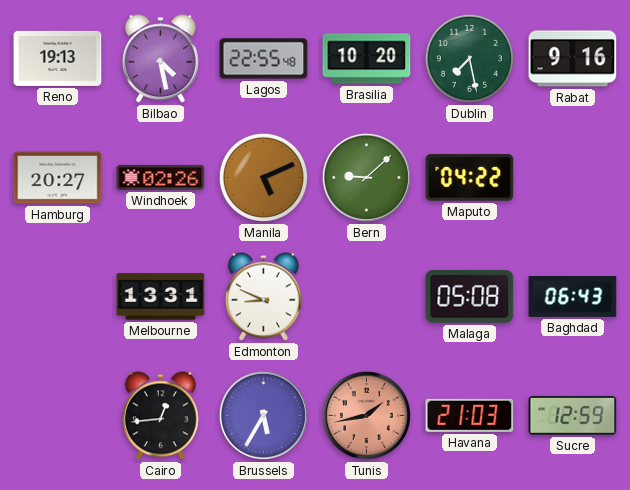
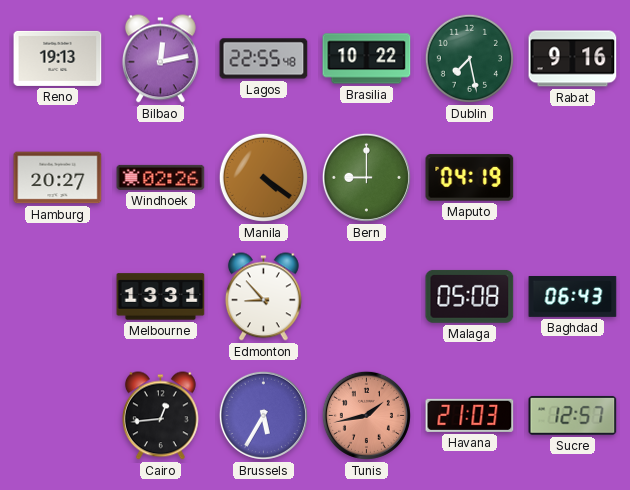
Bilbao: 4:28 -> 12:13 (160, 59)
Brasilia: 10:20 -> 10:22 (367, 59)
Manila: 5:11 -> 4:21 (263, 177)
Bern: 9:08 -> 9:00 (366, 177)
Maputo: 04:22 -> 04:19 (470, 178)
Edmonton: 8:49 -> 8:53 (263, 297)
Sucre: 12:59 -> 12:57 (573, 415)
